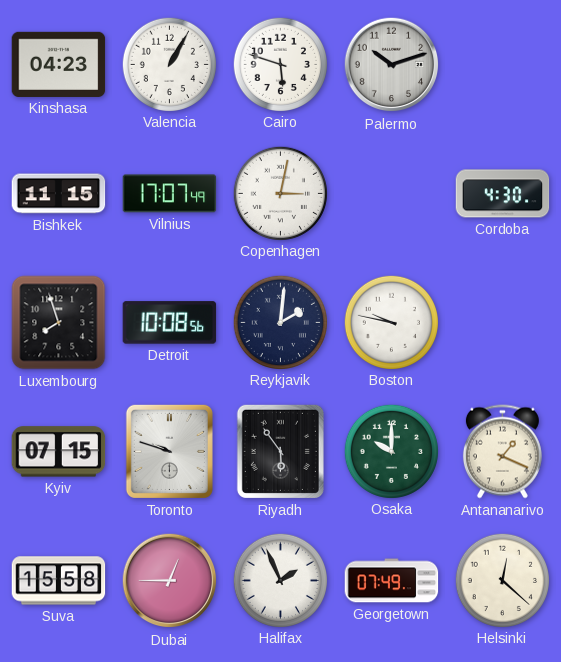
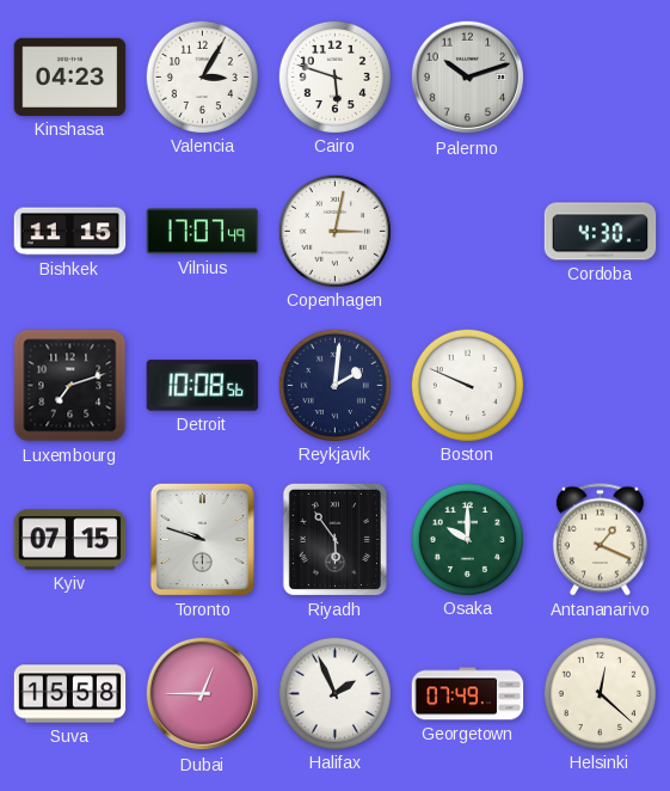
Valencia: 1:05 -> 3:05 (202, 76)
Luxembourg: 7:57 -> 7:12 (70, 386)
Boston: 9:47 -> 9:49 (467, 385)
